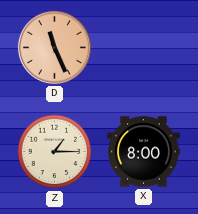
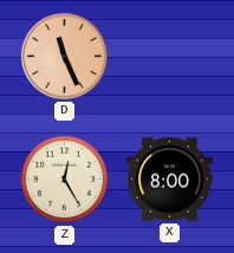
Z: 1:15 -> 12:25 (65, 180)
